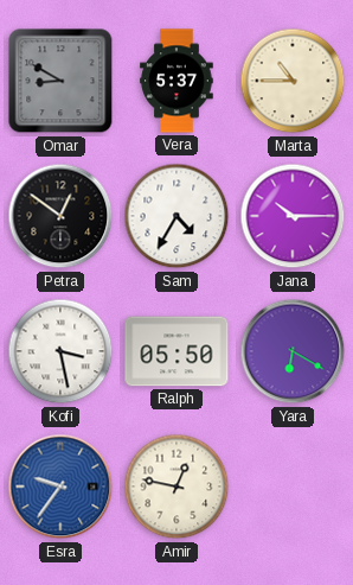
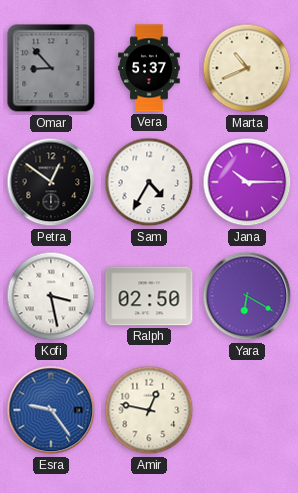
Omar: 8:50 -> 8:53 (51, 68)
Marta: 10:45 -> 10:41 (247, 68)
Ralph: 05:50 -> 02:50 (149, 296)
Esra: 9:36 -> 9:24 (51, 410)
